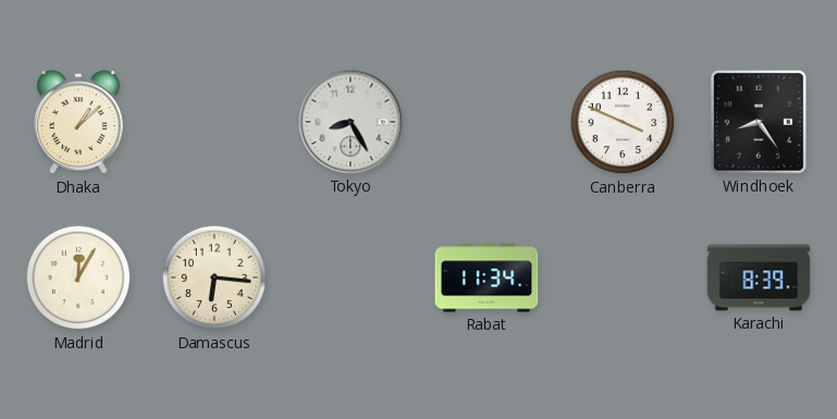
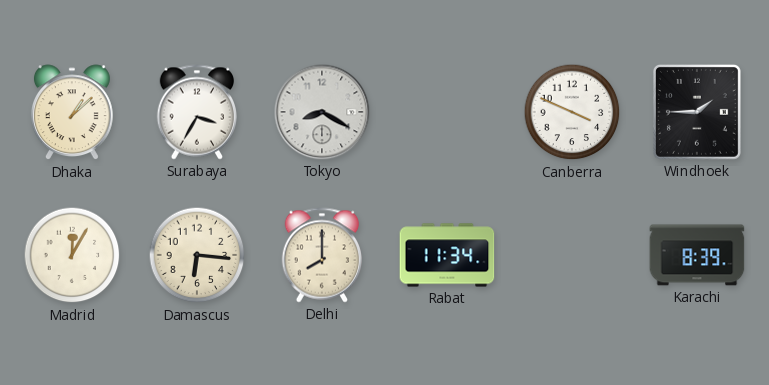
Surabaya: none -> 3:35 (196, 112)
Tokyo: 8:25 -> 8:20 (322, 112)
Windhoek: 8:24 -> 1:45 (697, 112)
Delhi: none -> 8:00 (321, 255)
